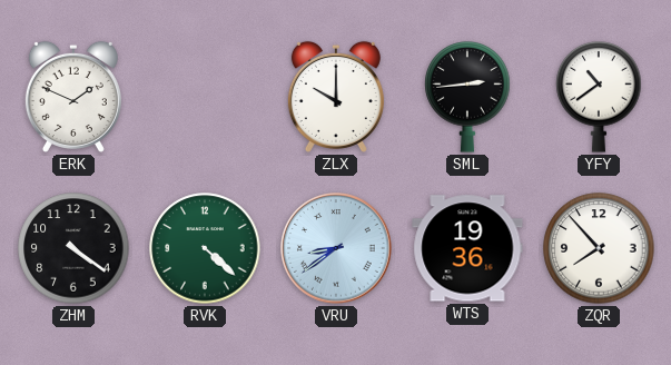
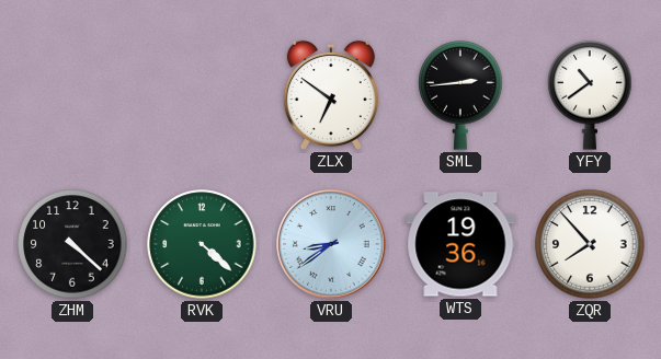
ERK: 1:49 -> none (73, 97)
ZLX: 10:00 -> 6:51 (331, 95)
ZHM: 4:21 -> 4:22 (72, 244)
